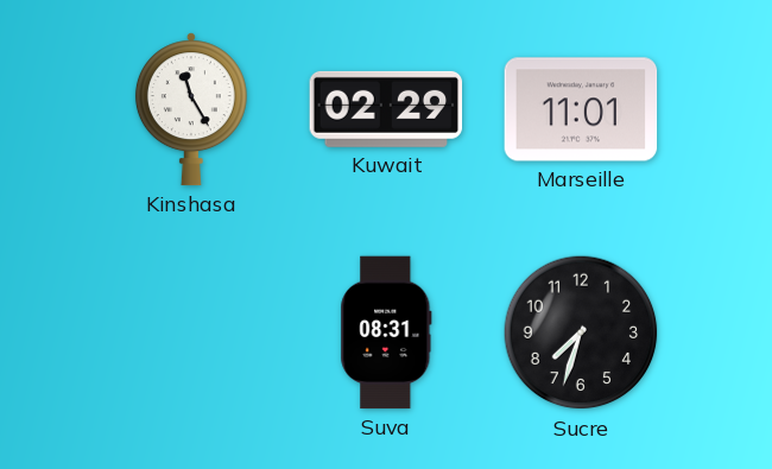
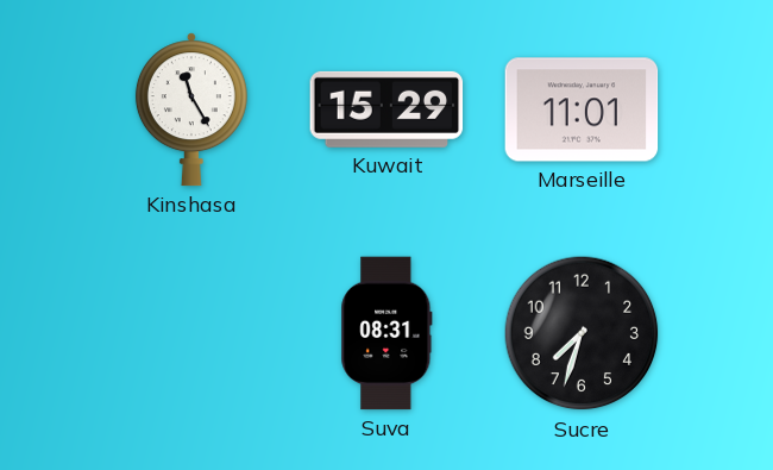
Kuwait: 02:29 -> 15:29 (386, 109)
